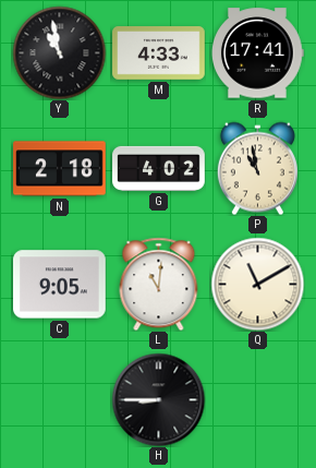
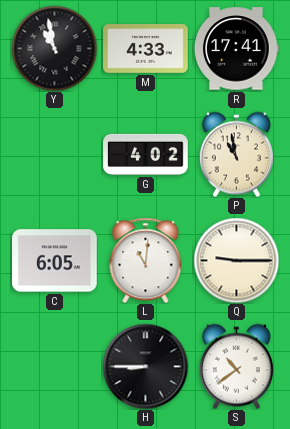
N: 2:18 -> none (60, 169)
C: 9:05 -> 6:05 (55, 261)
Q: 11:10 -> 9:15 (236, 260)
S: none -> 10:39 (236, 366)
